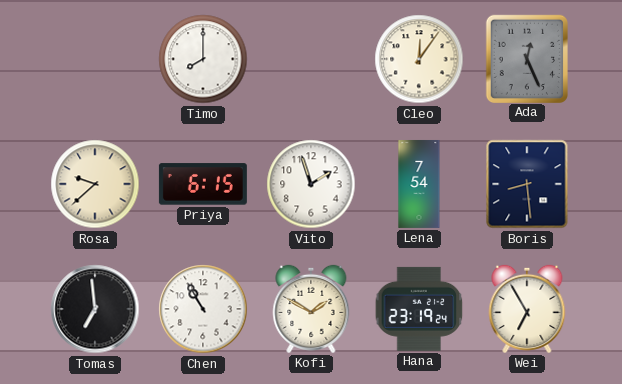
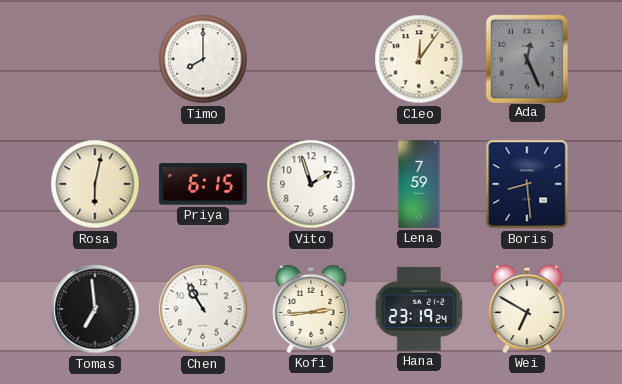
Rosa: 9:38 -> 6:02 (95, 184)
Lena: 7:54 -> 7:59 (419, 184)
Kofi: 1:50 -> 2:44 (311, 309)
Wei: 6:55 -> 6:50 (527, 309)
